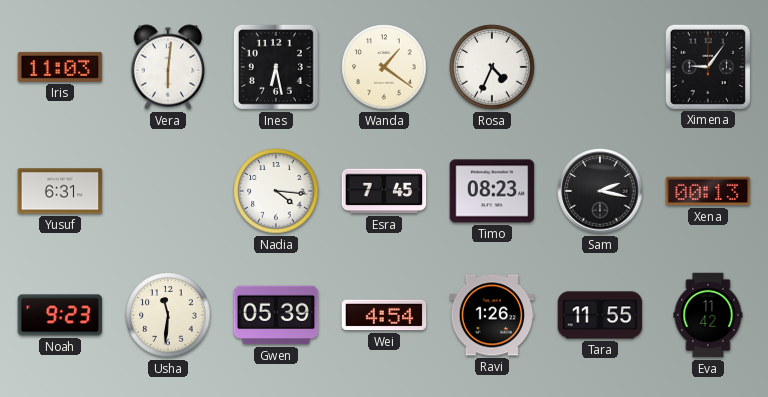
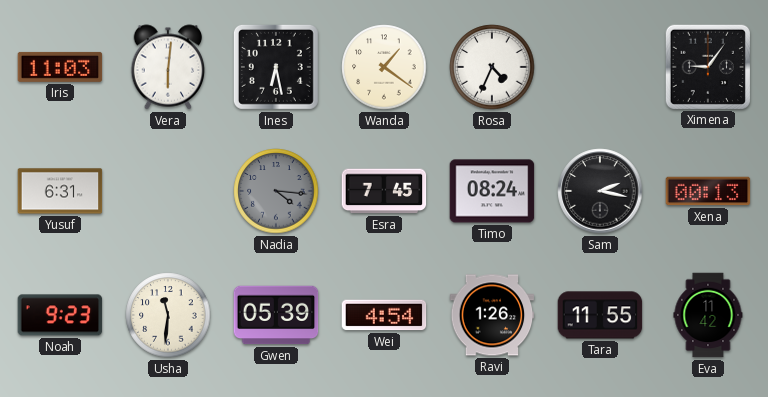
Nadia dial: white -> grey (276, 191)
Timo: 08:23 -> 08:24 (492, 191)
